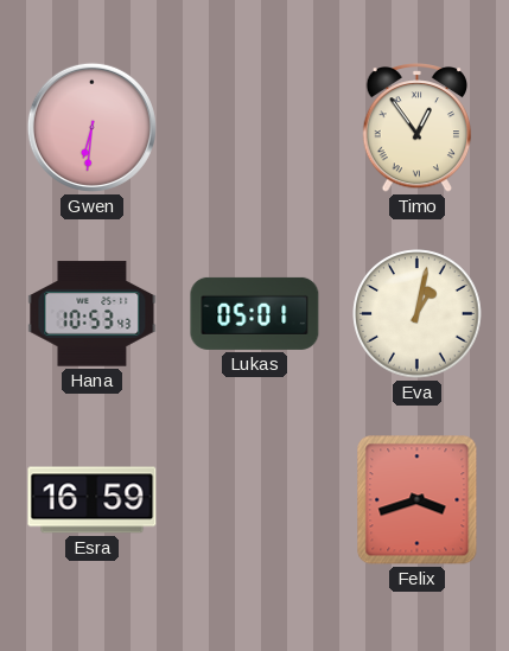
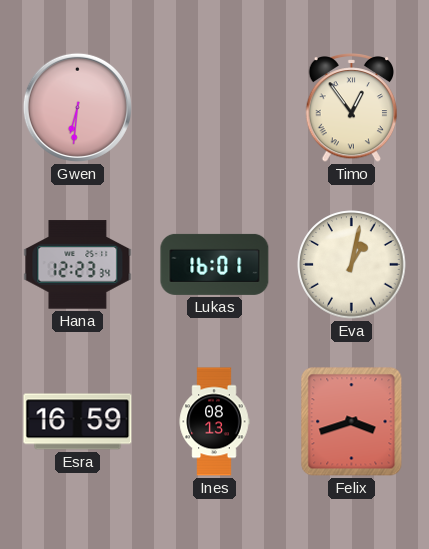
Hana: 10:53 -> 12:23 (78, 265)
Lukas: 05:01 -> 16:01 (215, 264)
Ines: none -> 08:13 (214, 422)
